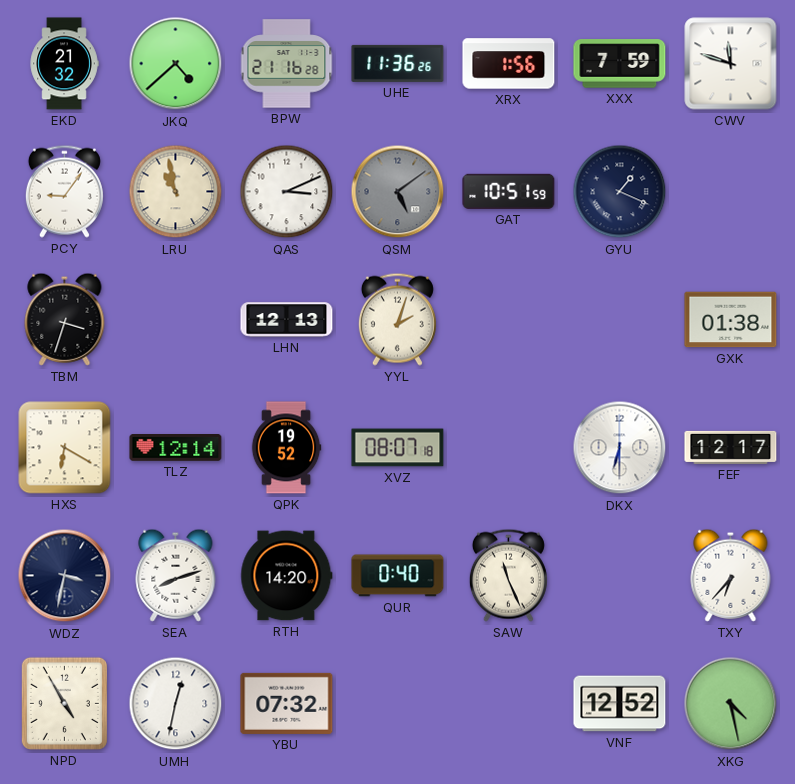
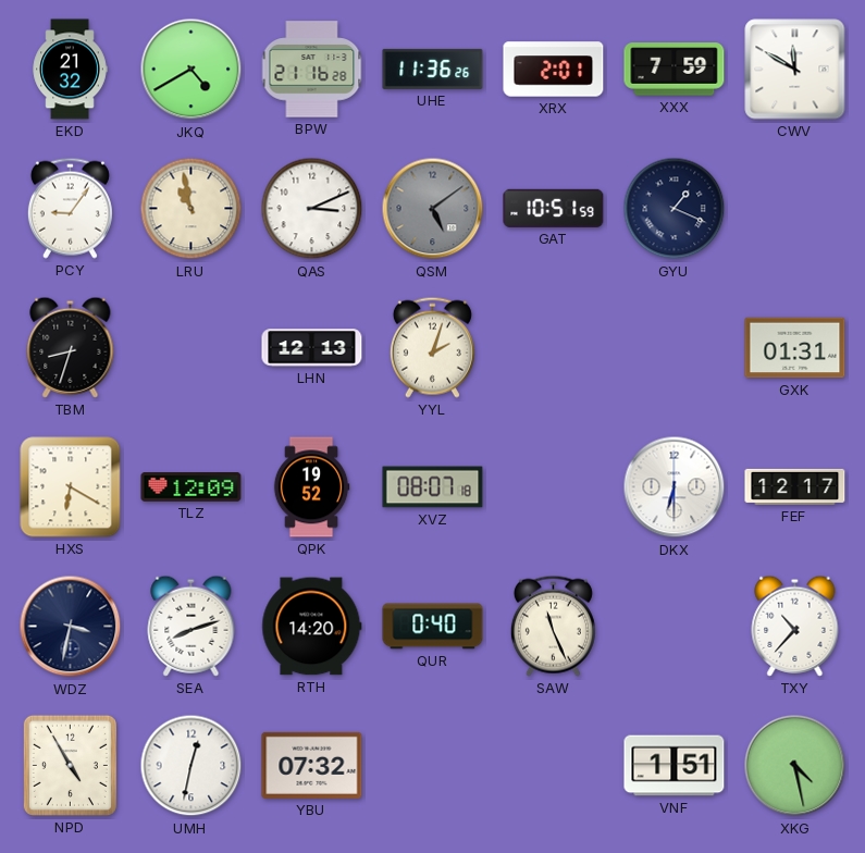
JKQ: 4:38 -> 4:40 (191, 70)
XRX: 1:56 -> 2:01 (554, 70)
CWV: 11:48 -> 11:50 (795, 70)
TBM: 3:33 -> 8:33 (71, 347)
GXK: 01:38 -> 01:31 (795, 348)
TLZ: 12:14 -> 12:09 (191, 487)
TXY: 6:37 -> 10:37 (795, 626)
VNF: 12:52 -> 1:51 (675, 766)
